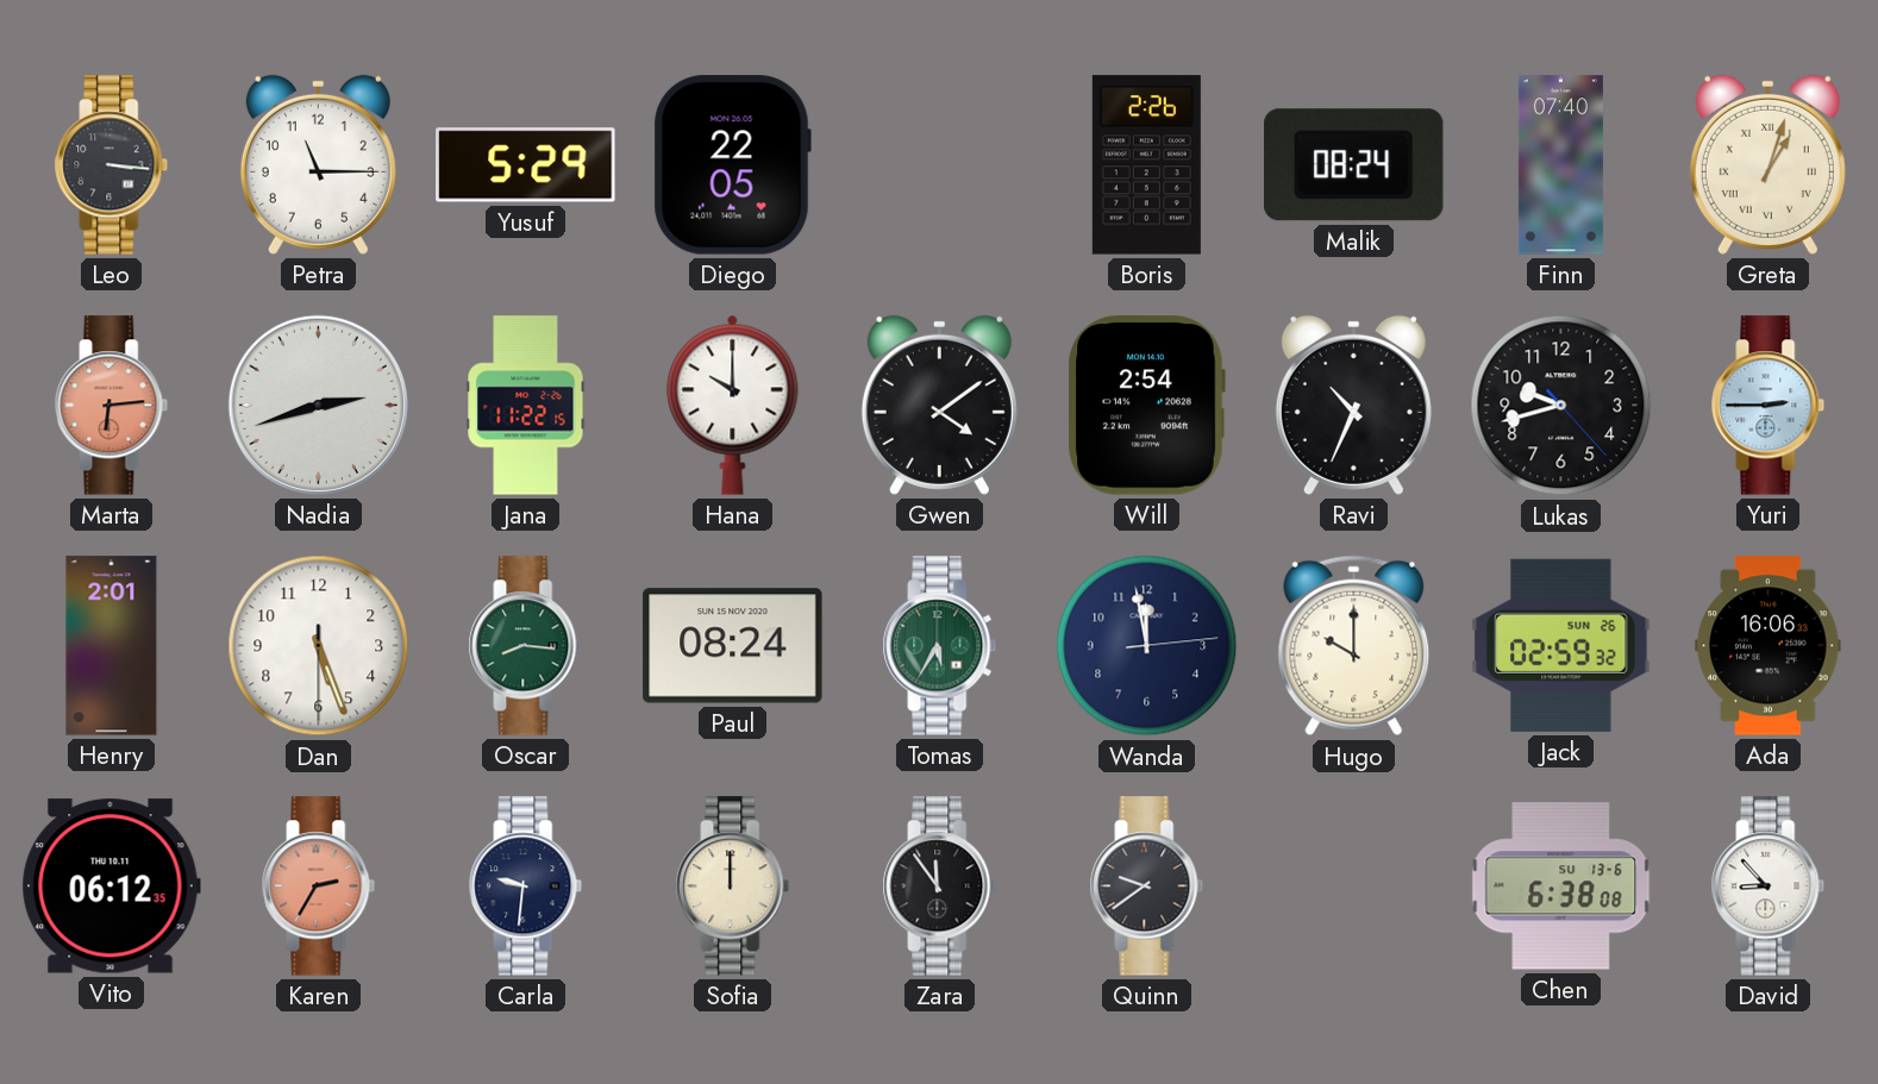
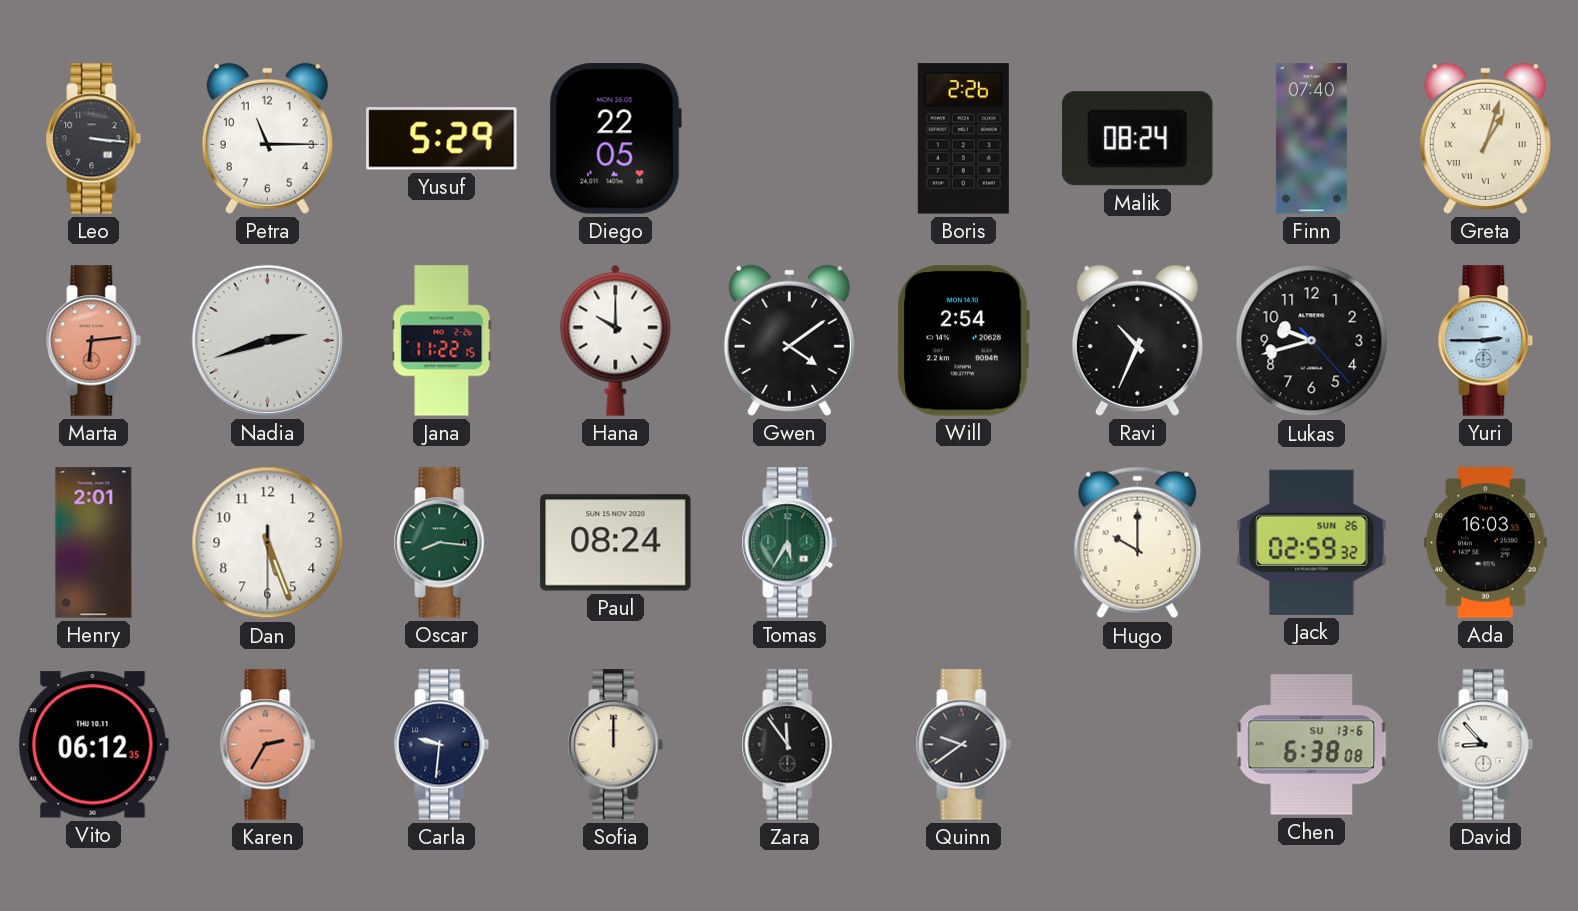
Wanda: 11:58 -> none (1147, 646)
Ada: 16:06 -> 16:03 (1486, 543)
